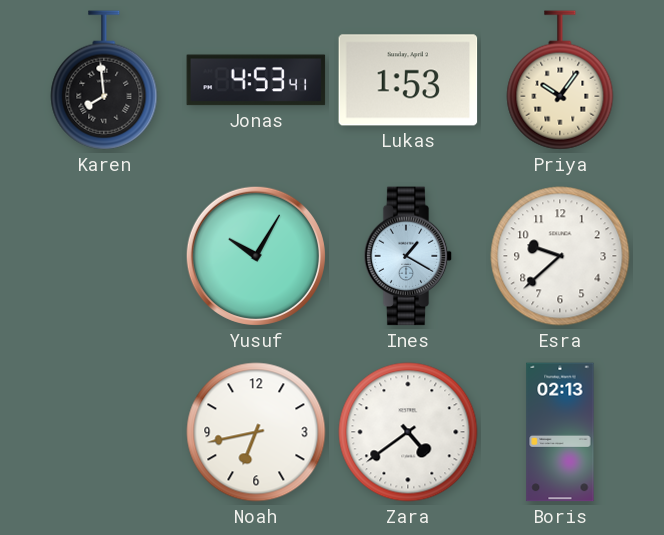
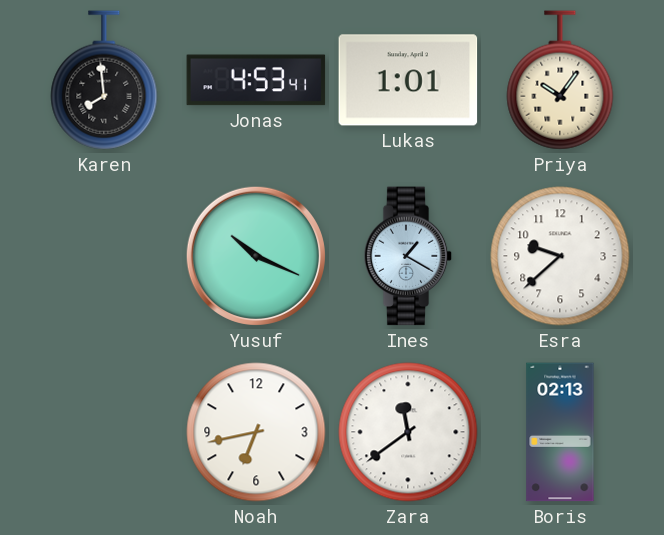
Lukas: 1:53 -> 1:01 (408, 80)
Yusuf: 10:05 -> 10:19 (256, 256)
Zara: 4:39 -> 11:39 (408, 432)
